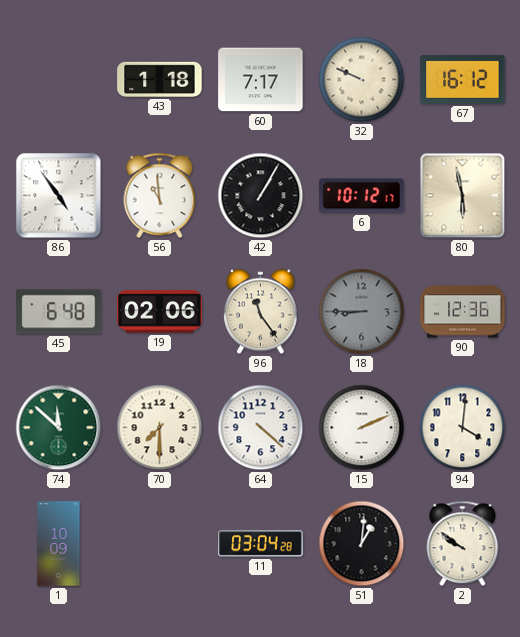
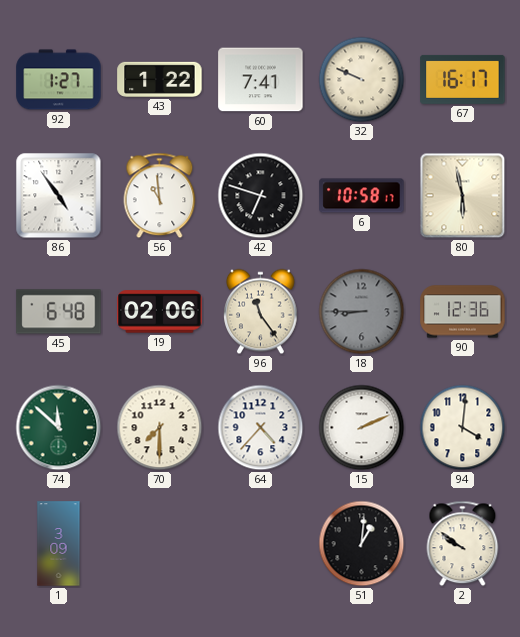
92: none -> 1:27 (59, 80)
43: 1:18 -> 1:22 (160, 79)
60: 7:17 -> 7:41 (261, 80)
67: 16:12 -> 16:17 (463, 79)
42: 1:05 -> 6:48 (261, 196)
6: 10:12 -> 10:58 (362, 196)
64: 4:22 -> 4:37 (261, 428)
1: 10:09 -> 3:09 (59, 544)
11: 03:04 -> none (261, 544)
